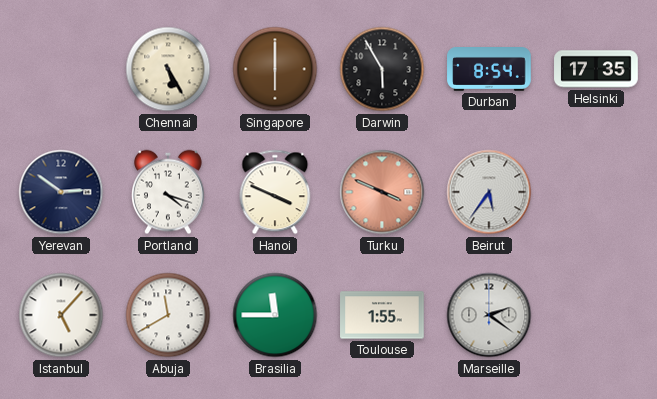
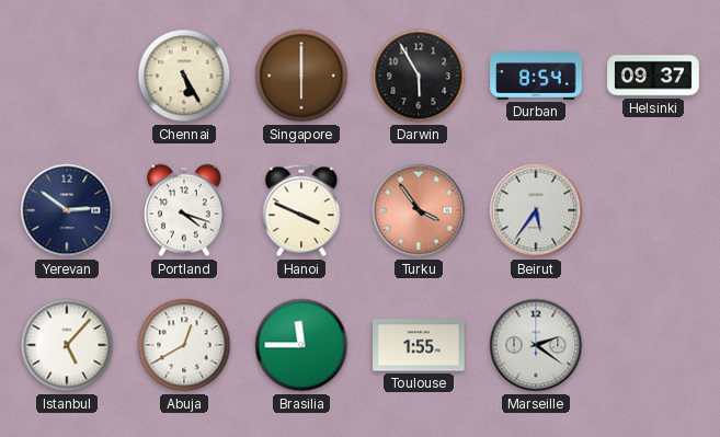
Helsinki: 17:35 -> 09:37 (653, 76)
Turku: 3:49 -> 3:54 (419, 210)
Abuja: 11:40 -> 12:40 (184, 345)
